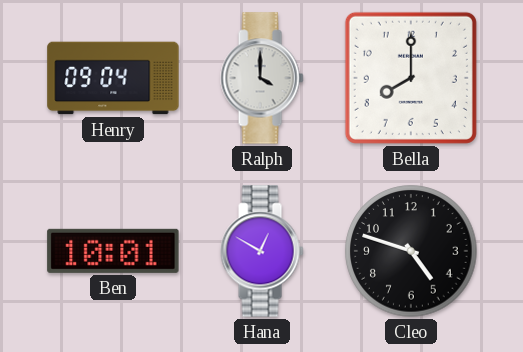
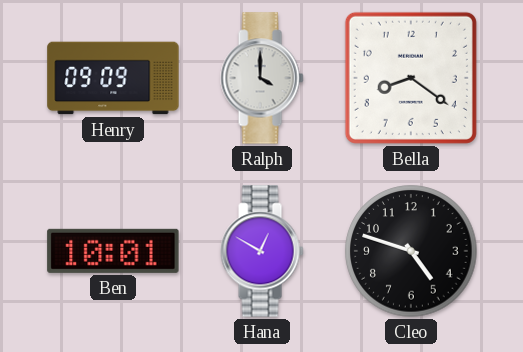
Henry: 09:04 -> 09:09 (113, 78)
Bella: 8:00 -> 8:21 (411, 78)
